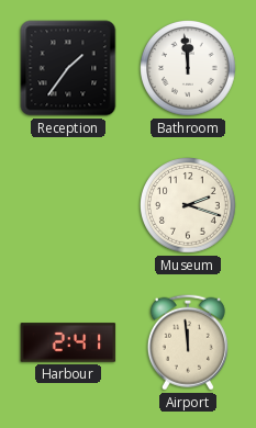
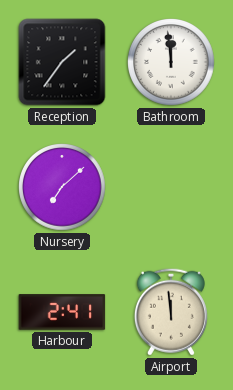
Nursery: none -> 7:08 (63, 188)
Museum: 2:18 -> none (189, 206)
